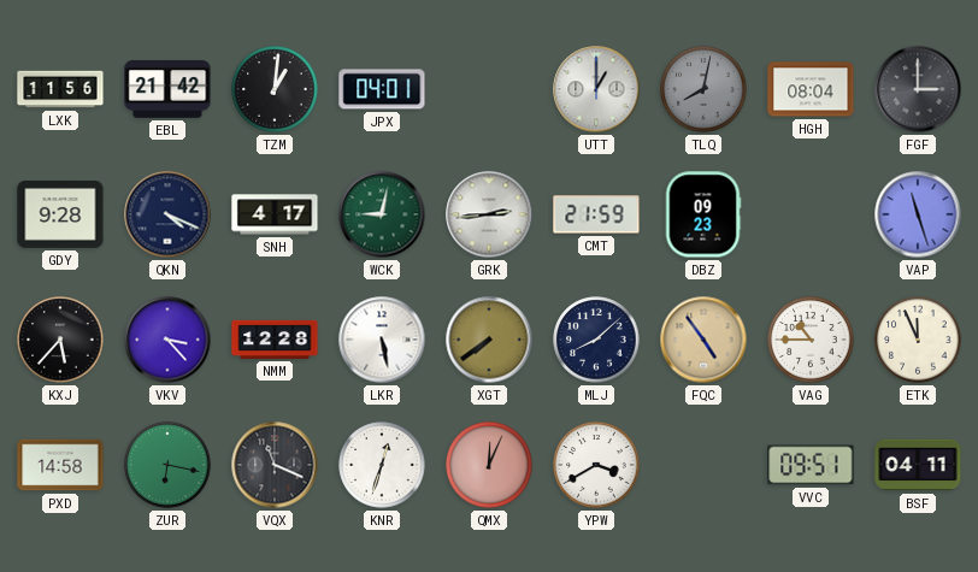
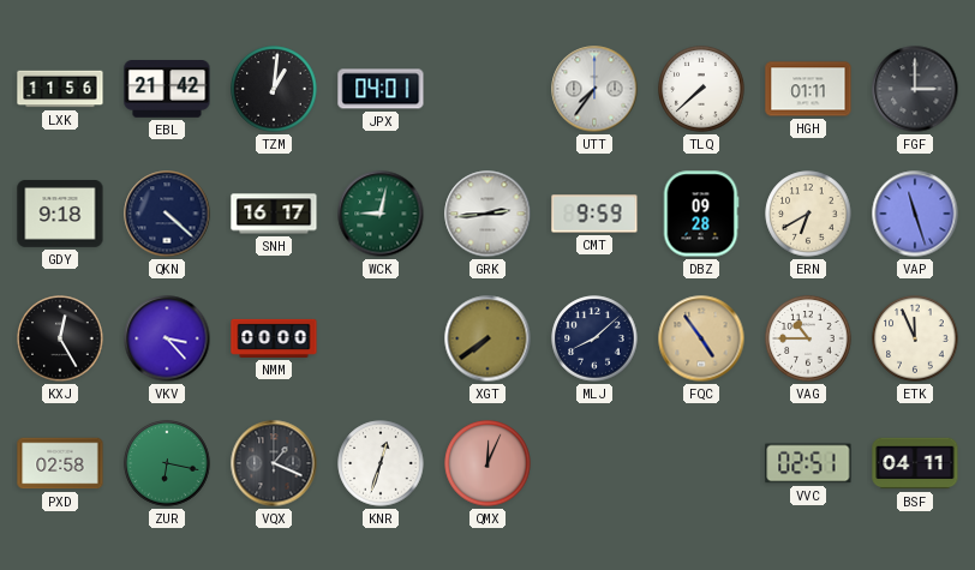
UTT: 1:00 -> 7:36 (594, 89)
TLQ: 8:02 -> 7:38 (701, 89)
TLQ dial: grey -> white (701, 89)
HGH: 08:04 -> 01:11 (808, 89)
GDY: 9:28 -> 9:18 (60, 215)
QKN: 4:19 -> 4:22 (167, 214)
SNH: 4:17 -> 16:17 (274, 214)
CMT: 21:59 -> 9:59 (594, 214)
DBZ: 09:23 -> 09:28 (701, 214)
ERN: none -> 6:40 (808, 214)
KXJ: 5:37 -> 12:25 (60, 338)
NMM: 12:28 -> 00:00 (274, 338)
LKR: 5:28 -> none (382, 340)
PXD: 14:58 -> 02:58 (60, 463)
VQX: 11:19 -> 1:19 (274, 463)
YPW: 3:40 -> none (596, 465)
VVC: 09:51 -> 02:51 (808, 463)
